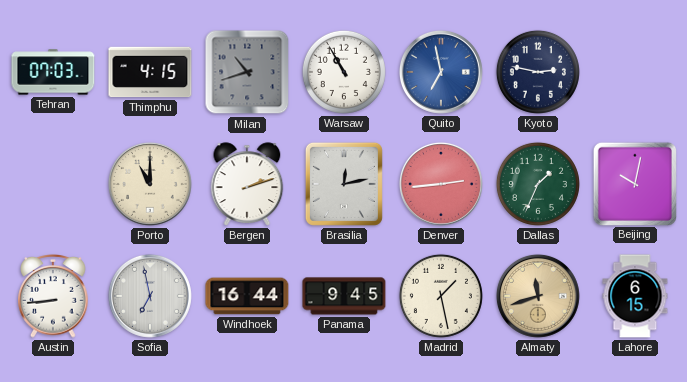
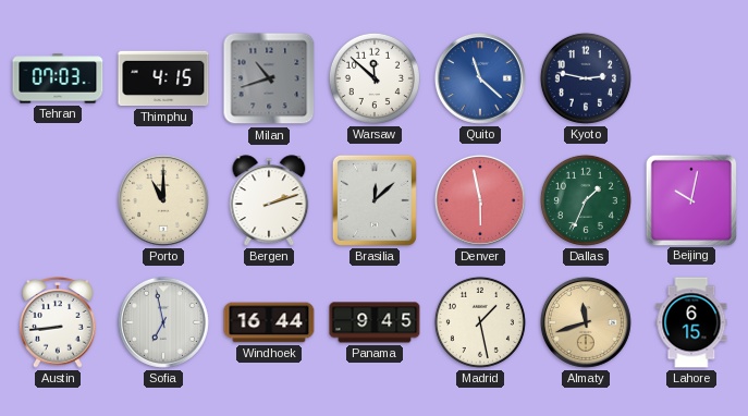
Warsaw: 10:55 -> 11:52 (375, 78)
Quito: 6:58 -> 11:22 (480, 78)
Brasilia: 12:13 -> 12:08 (375, 200)
Denver: 2:44 -> 5:58 (480, 200)
